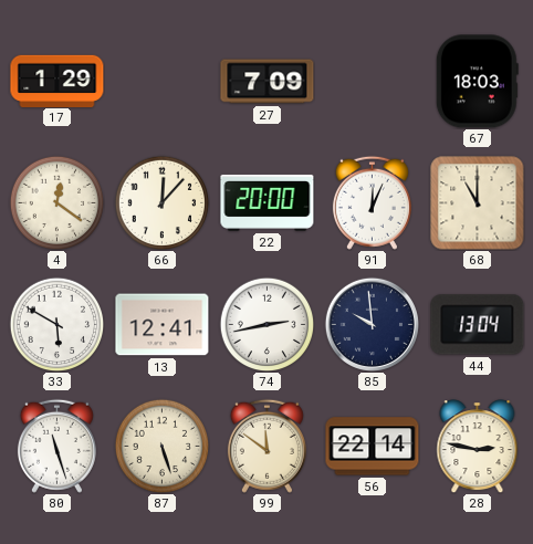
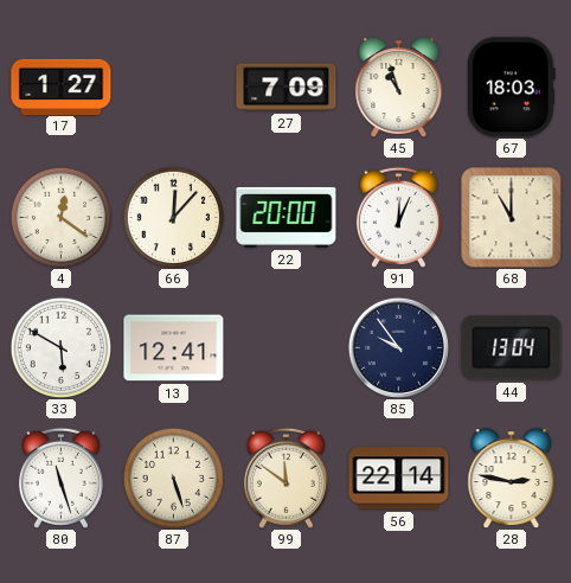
17: 1:29 -> 1:27 (62, 87)
45: none -> 10:57 (399, 88)
74: 2:43 -> none (266, 324)
85: 9:59 -> 9:54 (398, 347)
